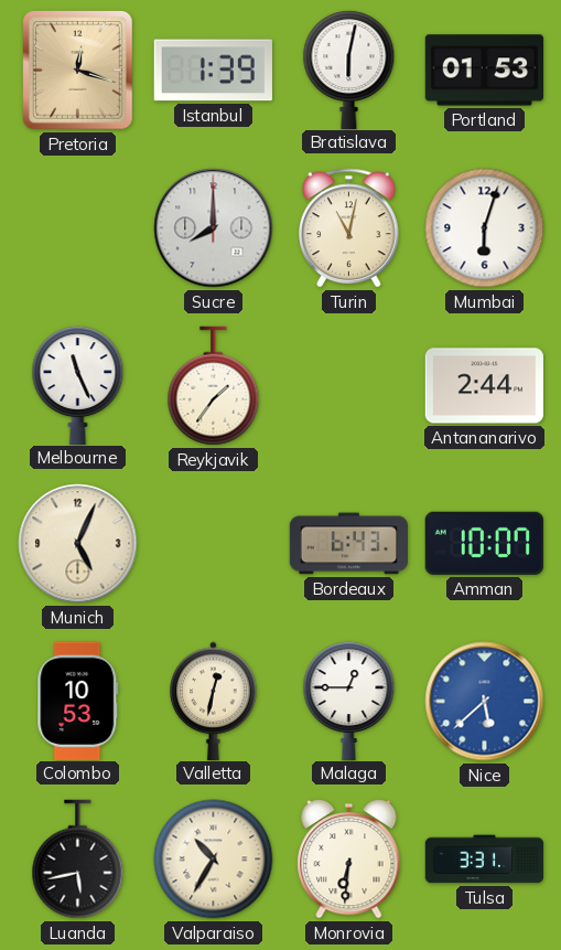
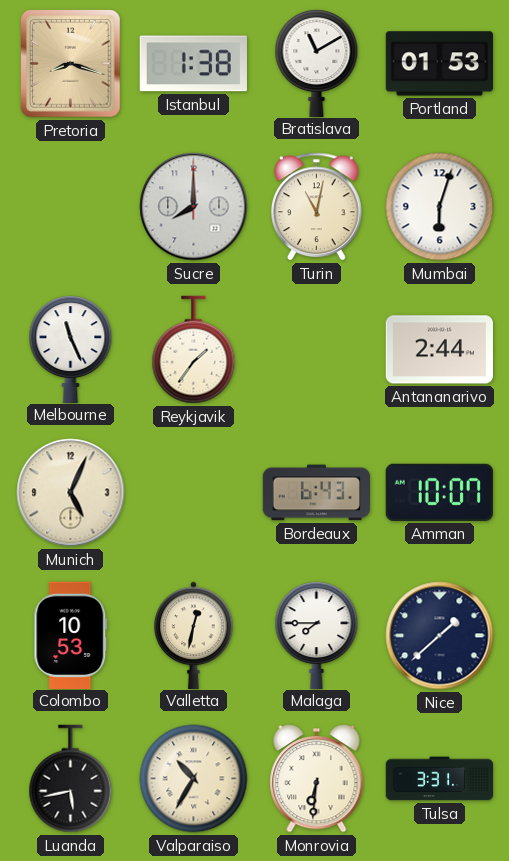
Pretoria: 12:18 -> 8:18 (71, 64)
Istanbul: 1:39 -> 1:38 (193, 64)
Bratislava: 6:02 -> 11:10 (317, 63)
Malaga: 12:45 -> 7:45 (317, 635)
Nice: 5:38 -> 1:38 (440, 636)
Nice dial: blue -> navy (440, 636)
